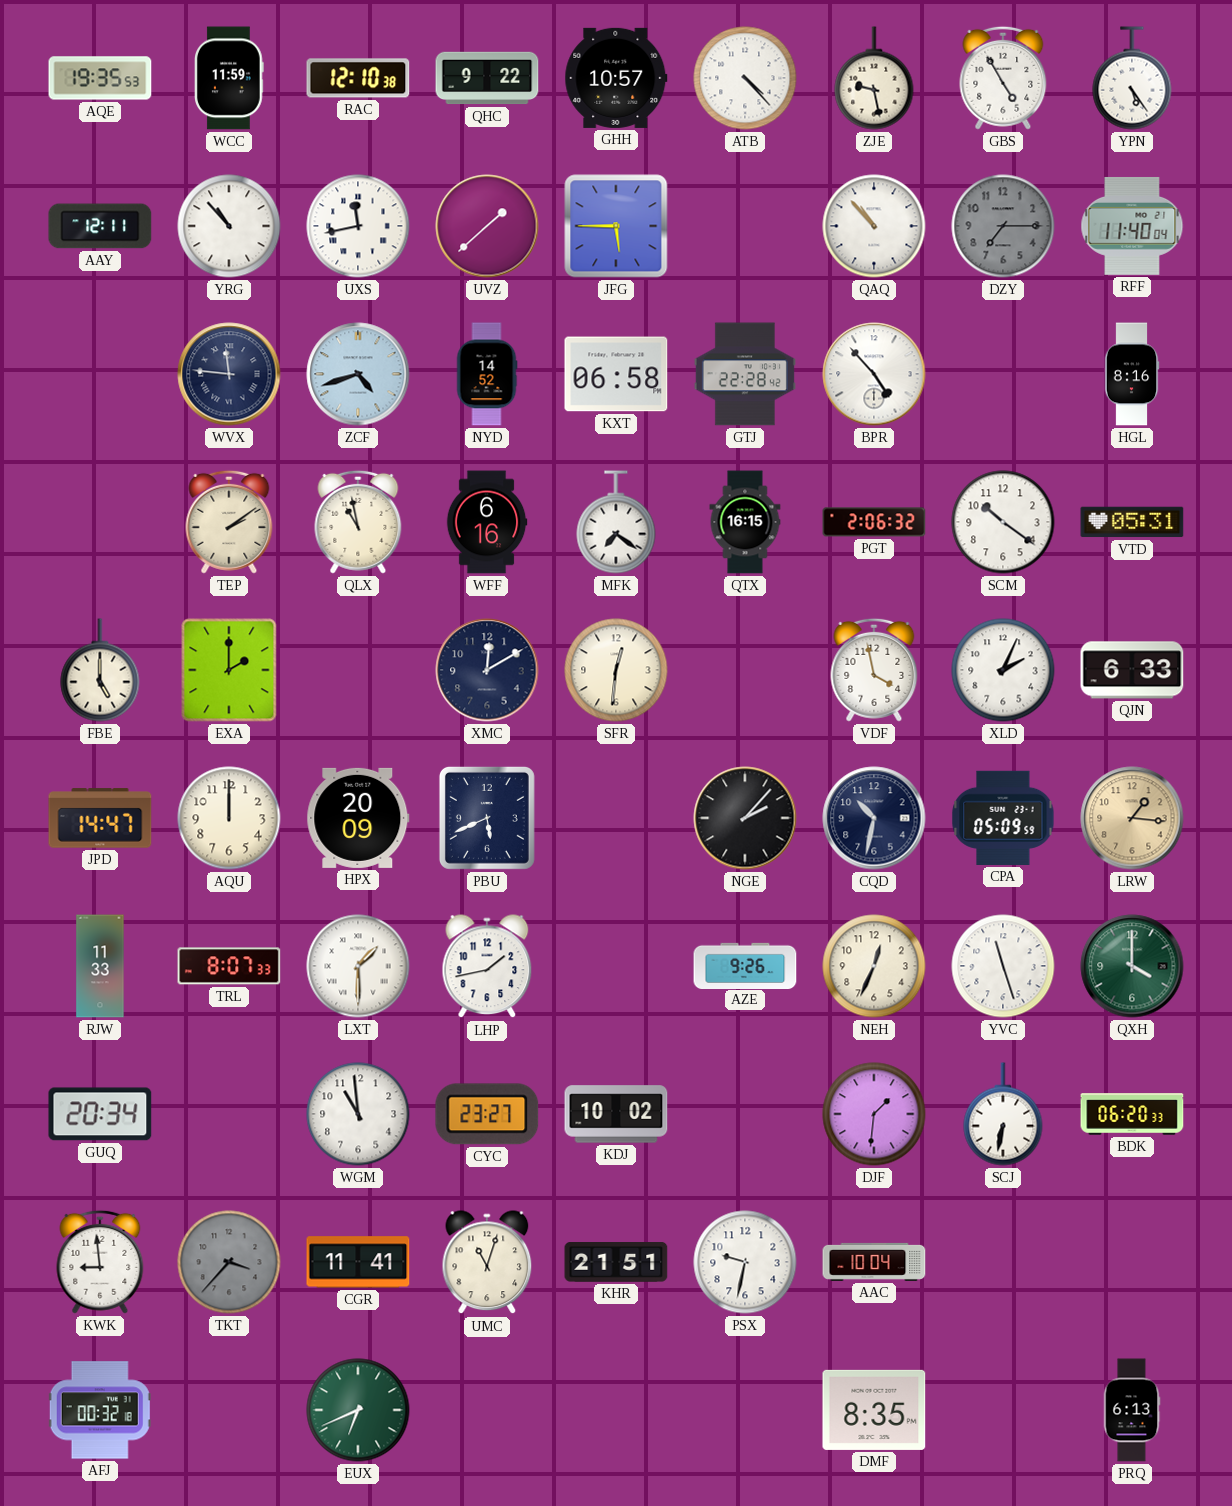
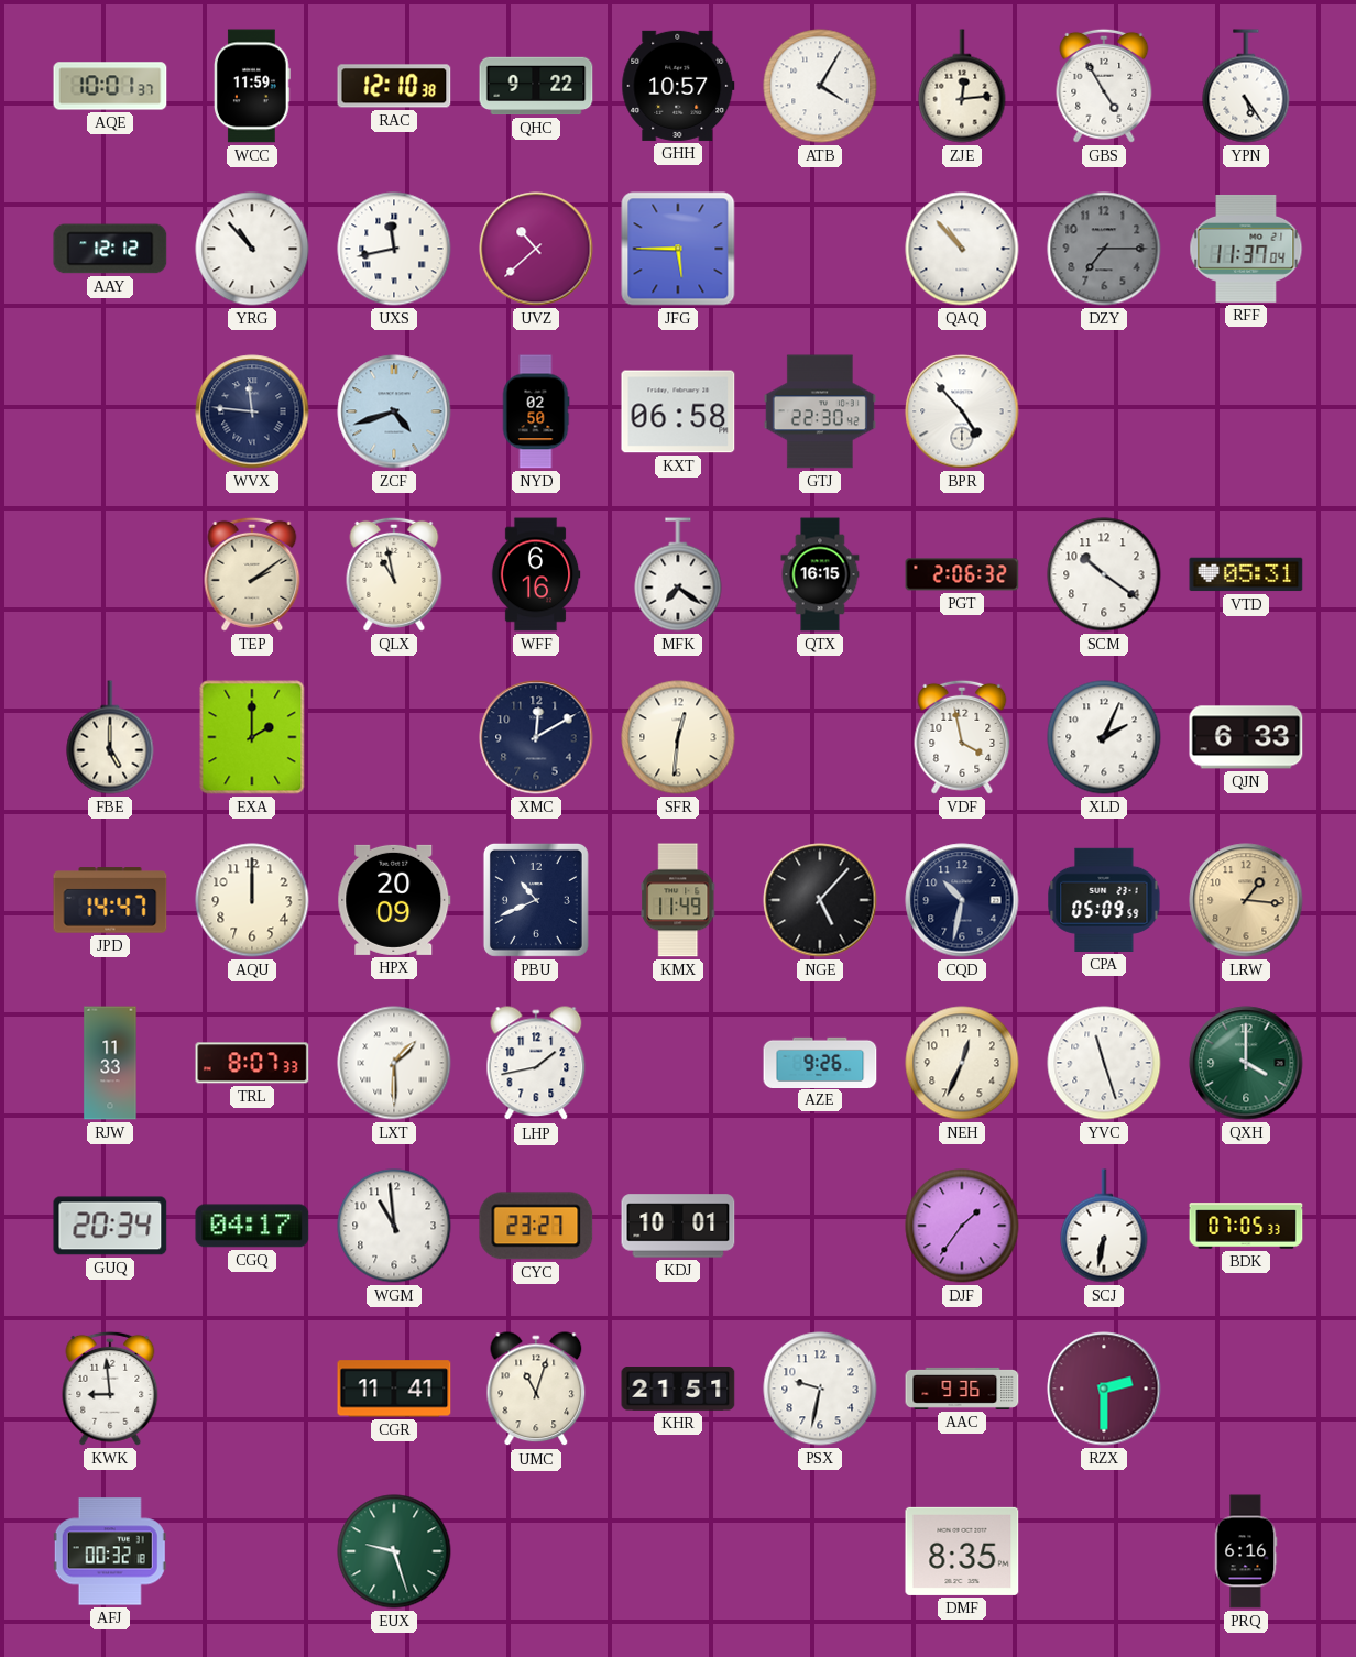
AQE: 19:35 -> 10:01 (110, 86)
ATB: 4:23 -> 4:05 (820, 86)
ZJE: 9:28 -> 12:14 (962, 86)
AAY: 12:11 -> 12:12 (110, 249)
UVZ: 1:38 -> 10:38 (536, 249)
RFF: 11:40 -> 11:37 (1246, 249)
NYD: 14:52 -> 02:50 (536, 411)
GTJ: 22:28 -> 22:30 (820, 411)
HGL: 8:16 -> none (1132, 374)
PBU: 5:41 -> 10:41 (536, 900)
KMX: none -> 11:49 (678, 900)
NGE: 2:07 -> 5:07 (820, 900)
CGQ: none -> 04:17 (252, 1226)
KDJ: 10:02 -> 10:01 (678, 1226)
DJF: 1:31 -> 1:36 (962, 1226)
BDK: 06:20 -> 07:05 (1246, 1226)
TKT: 3:37 -> none (229, 1262)
AAC: 10:04 -> 9:36 (962, 1389)
RZX: none -> 2:30 (1104, 1389)
EUX: 6:41 -> 9:27 (394, 1551)
PRQ: 6:13 -> 6:16 (1246, 1551)
